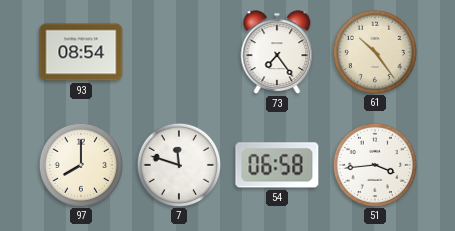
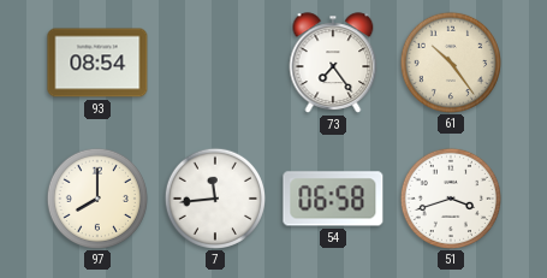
7: 11:48 -> 11:44 (214, 197)
51: 3:44 -> 3:42 (450, 197)
